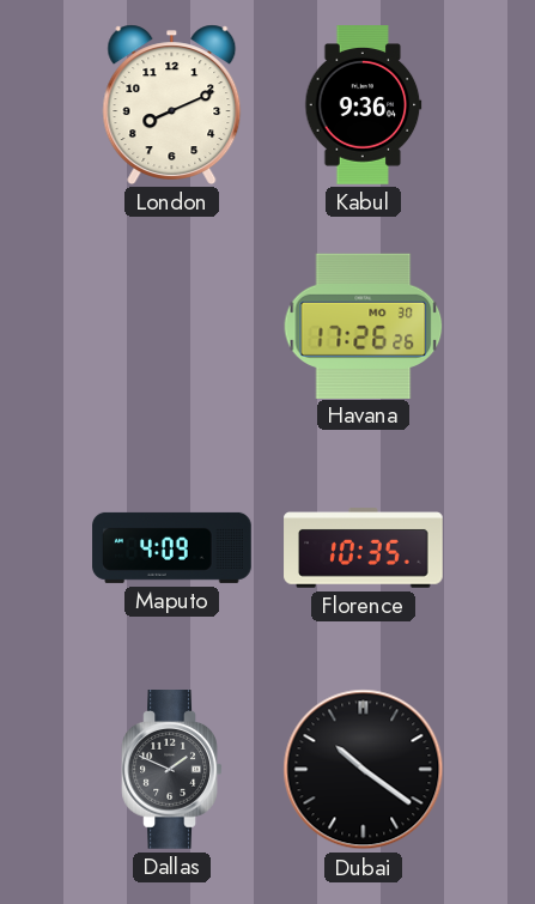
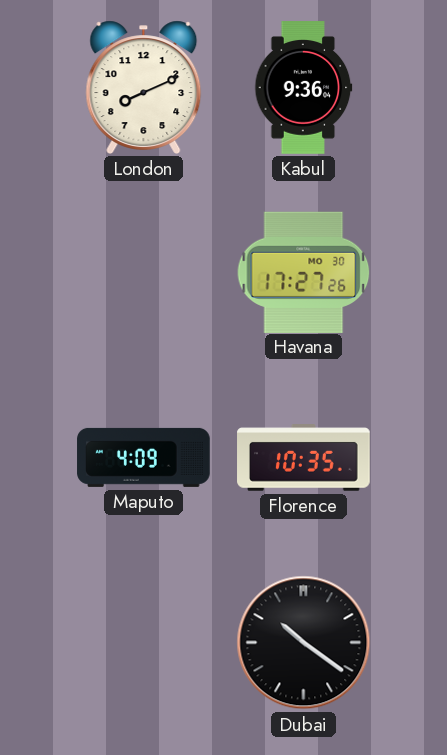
Havana: 17:26 -> 17:27 (304, 272)
Dallas: 1:49 -> none (172, 770)
